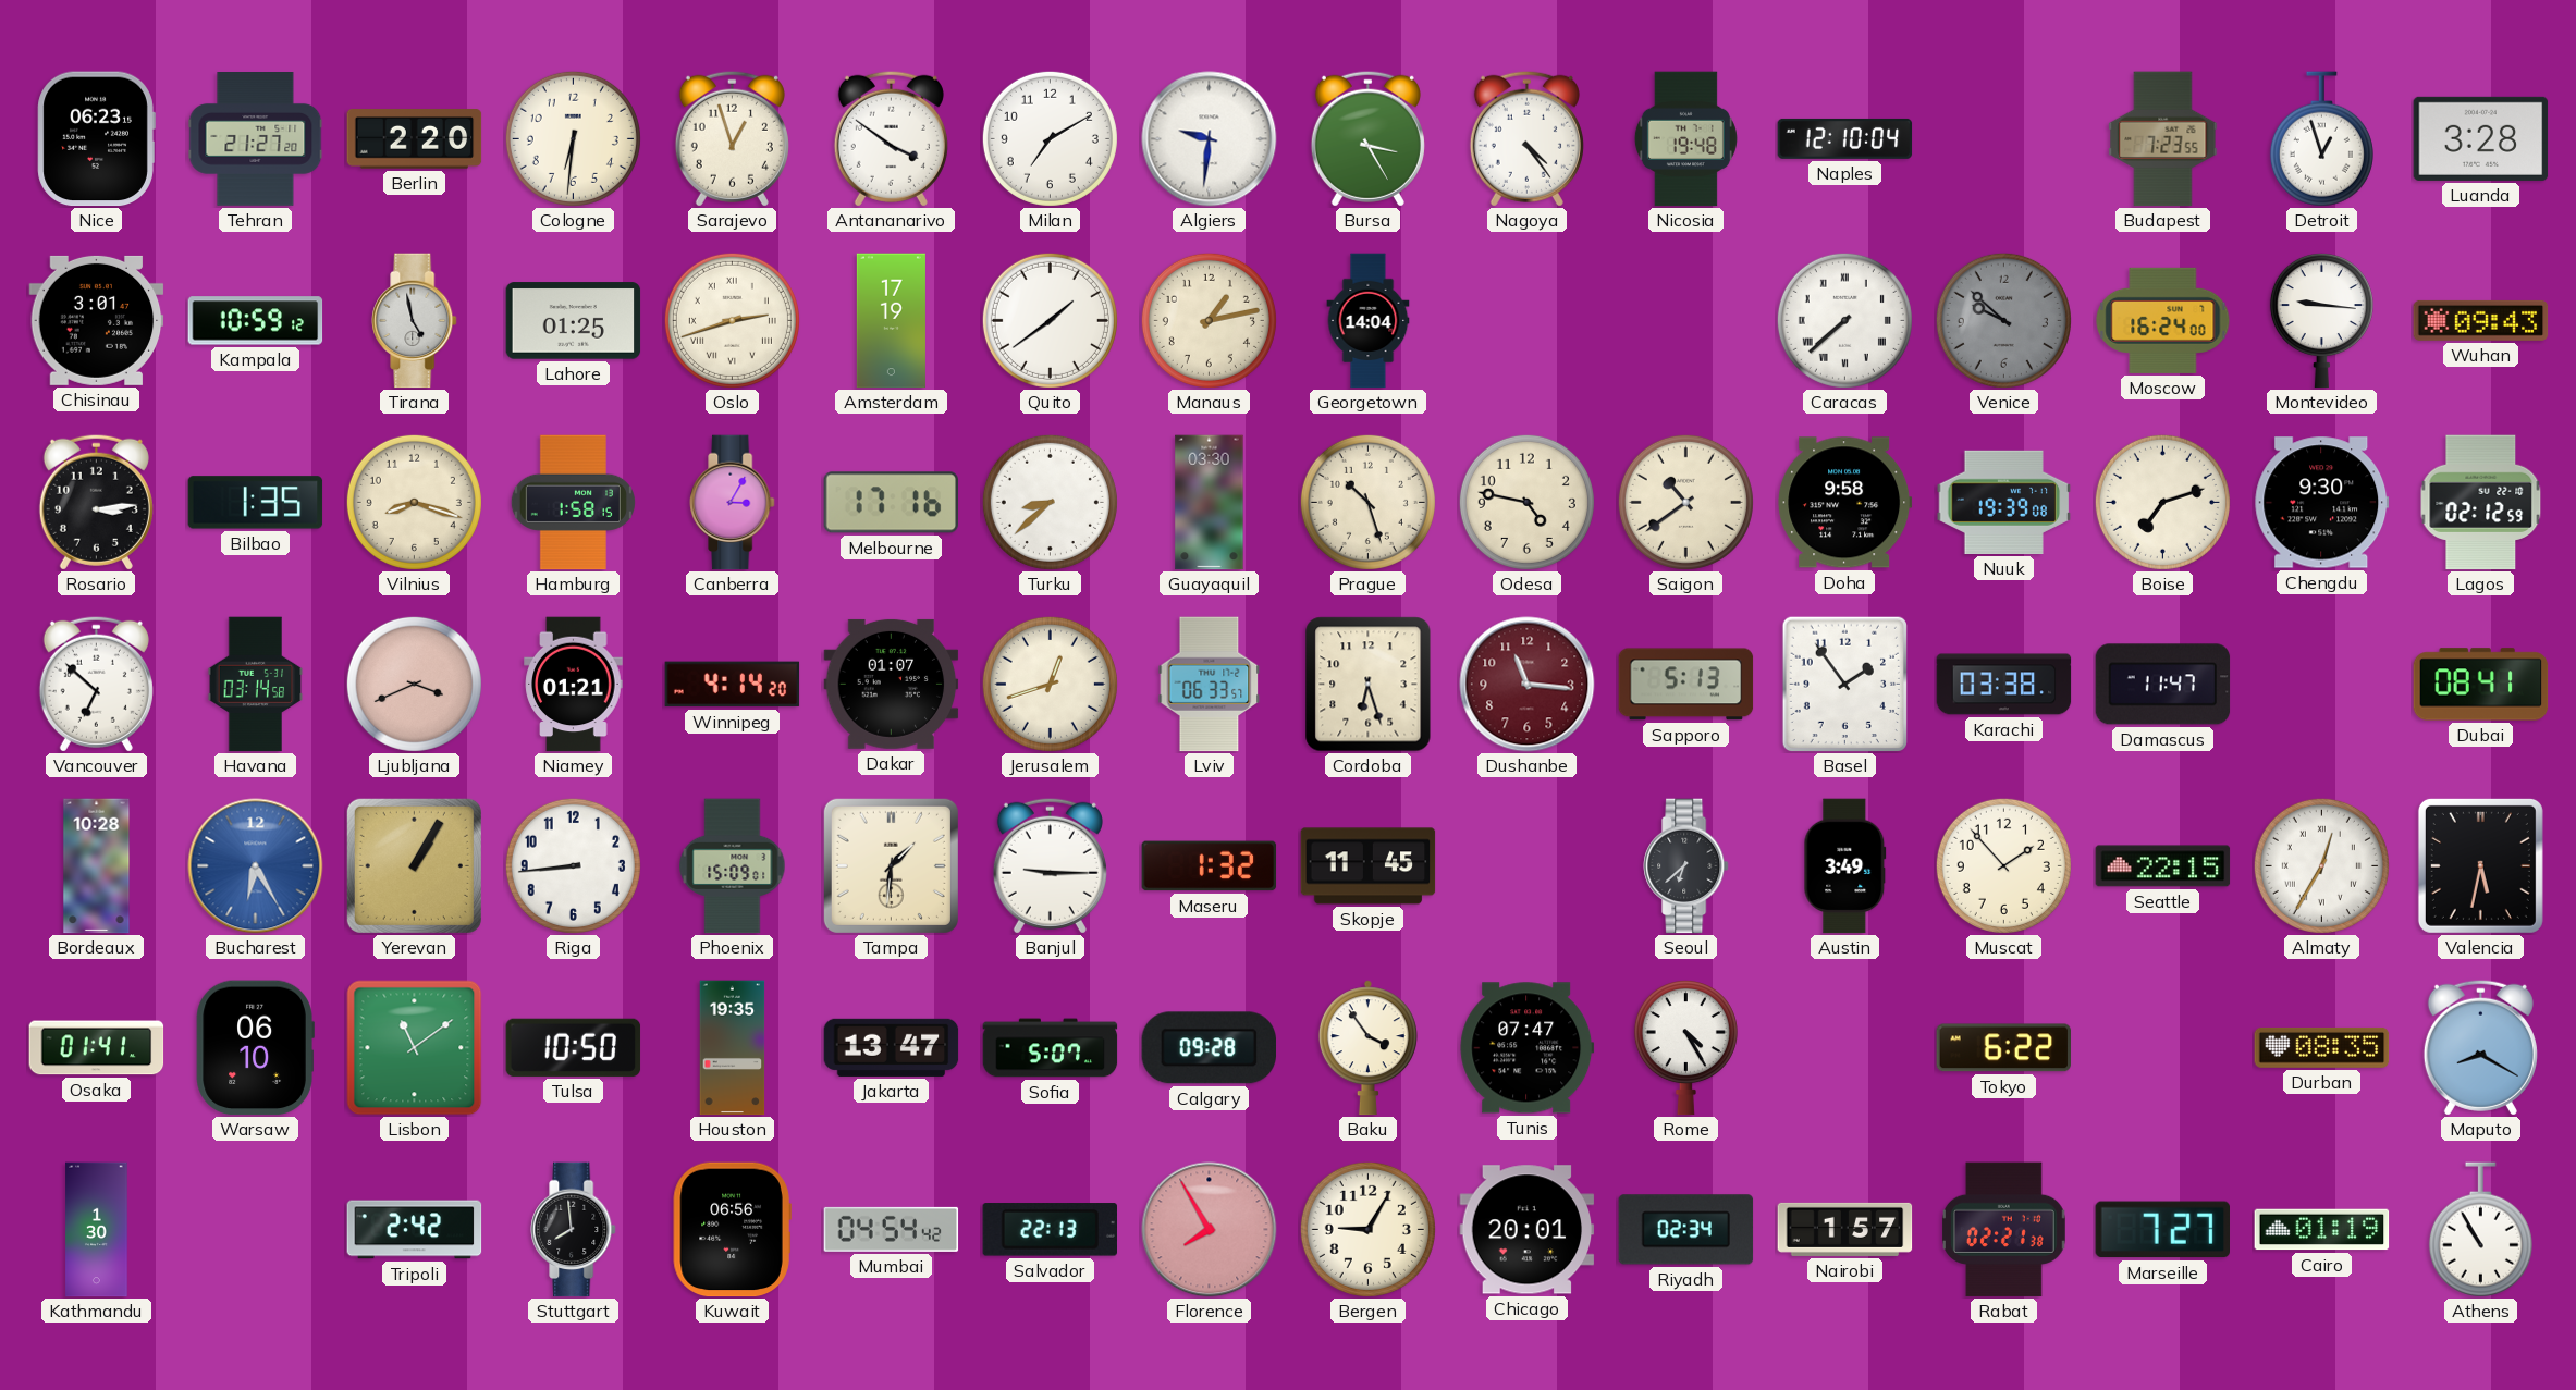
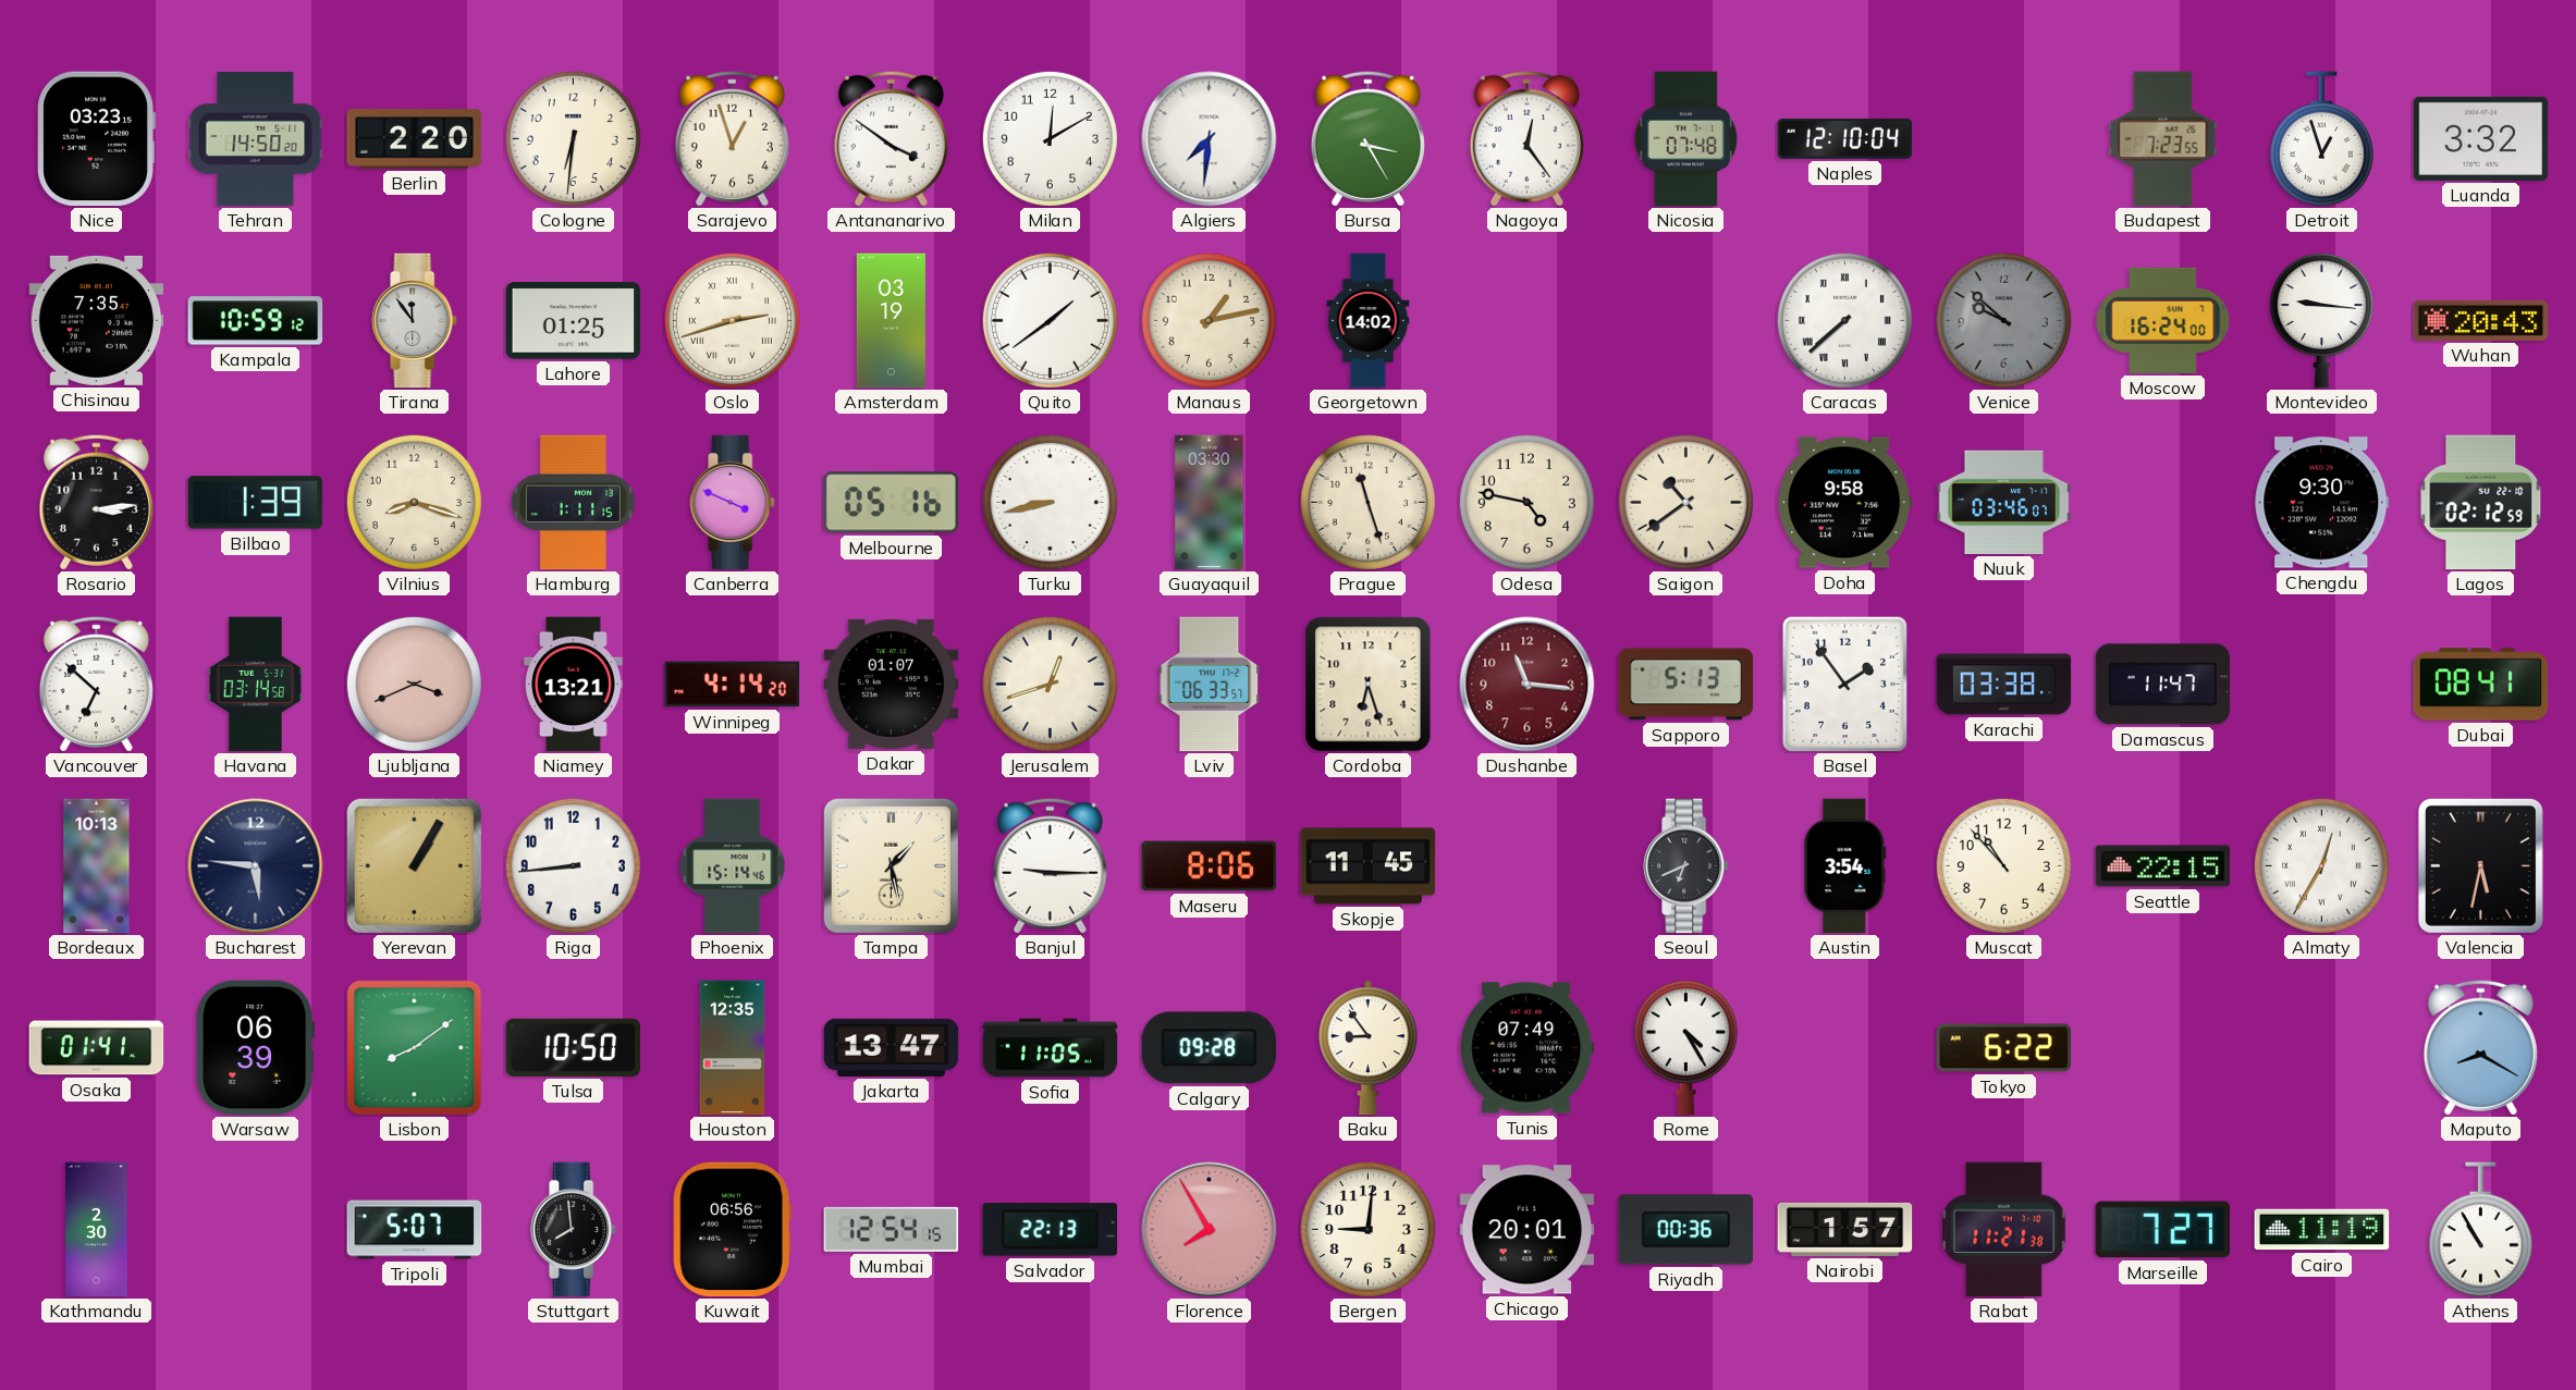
Nice: 06:23 -> 03:23 (96, 139)
Tehran: 21:27 -> 14:50 (256, 139)
Milan: 7:10 -> 12:10 (1050, 138)
Algiers: 9:31 -> 7:31 (1210, 139)
Nagoya: 4:24 -> 12:24 (1526, 138)
Nicosia: 19:48 -> 07:48 (1685, 139)
Luanda: 3:28 -> 3:32 (2481, 138)
Chisinau: 3:01 -> 7:35 (97, 320)
Tirana: 4:58 -> 11:54 (415, 321)
Amsterdam: 17:19 -> 03:19 (891, 321)
Georgetown: 14:04 -> 14:02 (1369, 321)
Wuhan: 09:43 -> 20:43 (2481, 320)
Bilbao: 1:35 -> 1:39 (256, 503)
Hamburg: 1:58 -> 1:11 (573, 503)
Canberra: 3:05 -> 3:49 (733, 503)
Melbourne: 17:16 -> 05:16 (891, 503)
Turku: 8:38 -> 8:43 (1050, 502)
Prague: 10:27 -> 11:27 (1367, 502)
Nuuk: 19:39 -> 03:46 (2004, 502)
Boise: 7:12 -> none (2162, 502)
Niamey: 01:21 -> 13:21 (574, 685)
Bordeaux: 10:28 -> 10:13 (97, 866)
Bucharest: 6:25 -> 5:46 (256, 866)
Bucharest dial: blue -> navy (256, 866)
Phoenix: 15:09 -> 15:14 (733, 866)
Tampa: 1:31 -> 1:28 (891, 865)
Maseru: 1:32 -> 8:06 (1210, 866)
Seoul: 6:38 -> 6:41 (1686, 866)
Austin: 3:49 -> 3:54 (1845, 866)
Muscat: 1:53 -> 10:53 (2003, 865)
Warsaw: 06:10 -> 06:39 (255, 1048)
Lisbon: 11:09 -> 8:09 (415, 1048)
Houston: 19:35 -> 12:35 (733, 1048)
Sofia: 5:07 -> 11:05 (1051, 1048)
Baku: 3:54 -> 8:54 (1367, 1048)
Tunis: 07:47 -> 07:49 (1528, 1048)
Durban: 08:35 -> none (2322, 1047)
Kathmandu: 1:30 -> 2:30 (97, 1230)
Tripoli: 2:42 -> 5:07 (415, 1230)
Mumbai: 04:54 -> 12:54 (892, 1229)
Bergen: 9:05 -> 9:01 (1367, 1229)
Riyadh: 02:34 -> 00:36 (1686, 1230)
Rabat: 02:21 -> 11:21 (2004, 1230)
Cairo: 01:19 -> 11:19 (2322, 1230)
